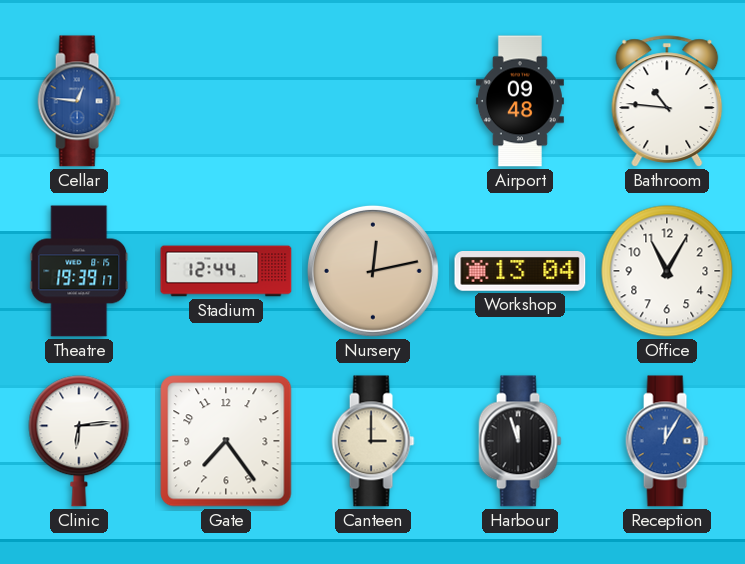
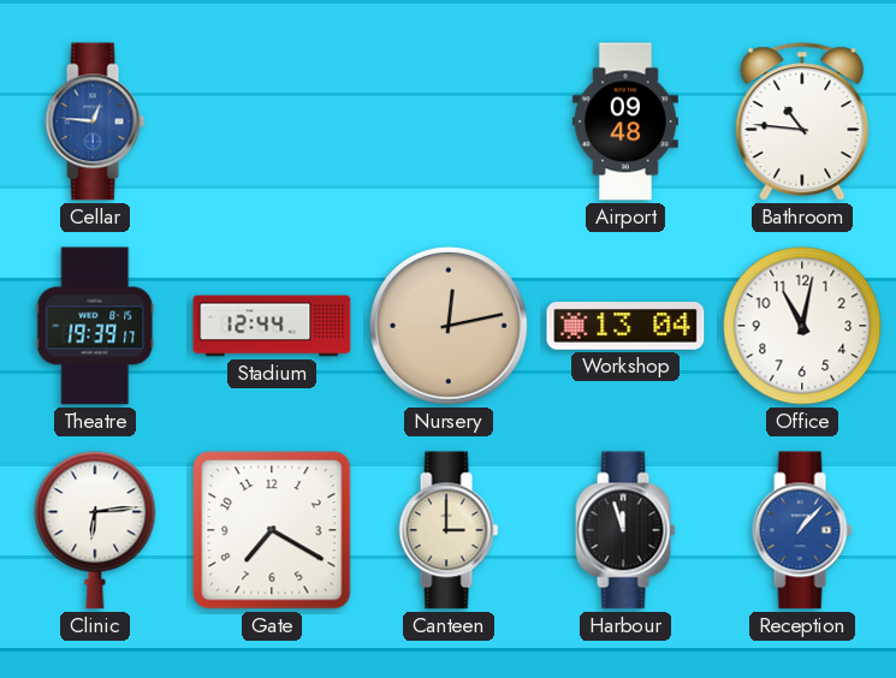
Office: 11:05 -> 11:02 (802, 326)
Gate: 7:24 -> 7:20 (272, 530)
Reception: 12:05 -> 1:07 (802, 530)
